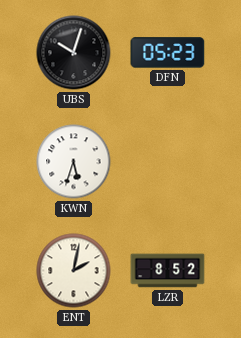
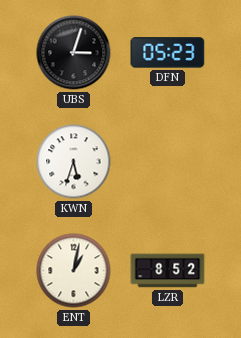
UBS: 10:03 -> 3:03 (74, 53)
ENT: 2:02 -> 1:02 (74, 271)
